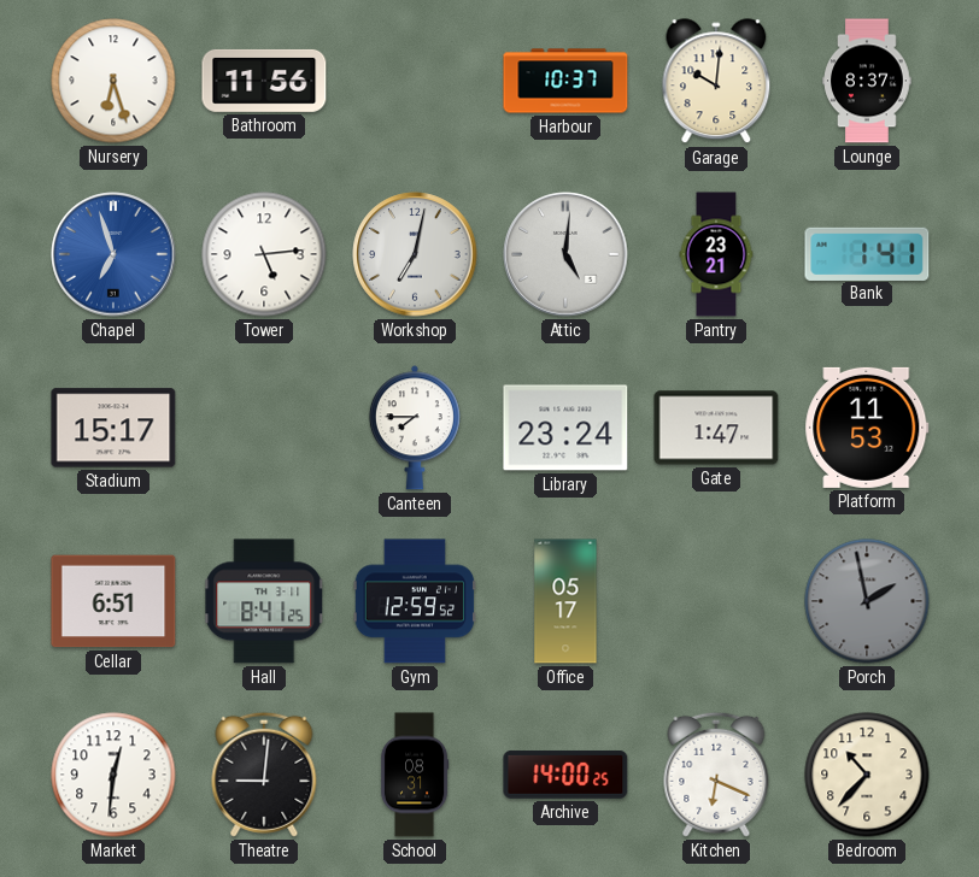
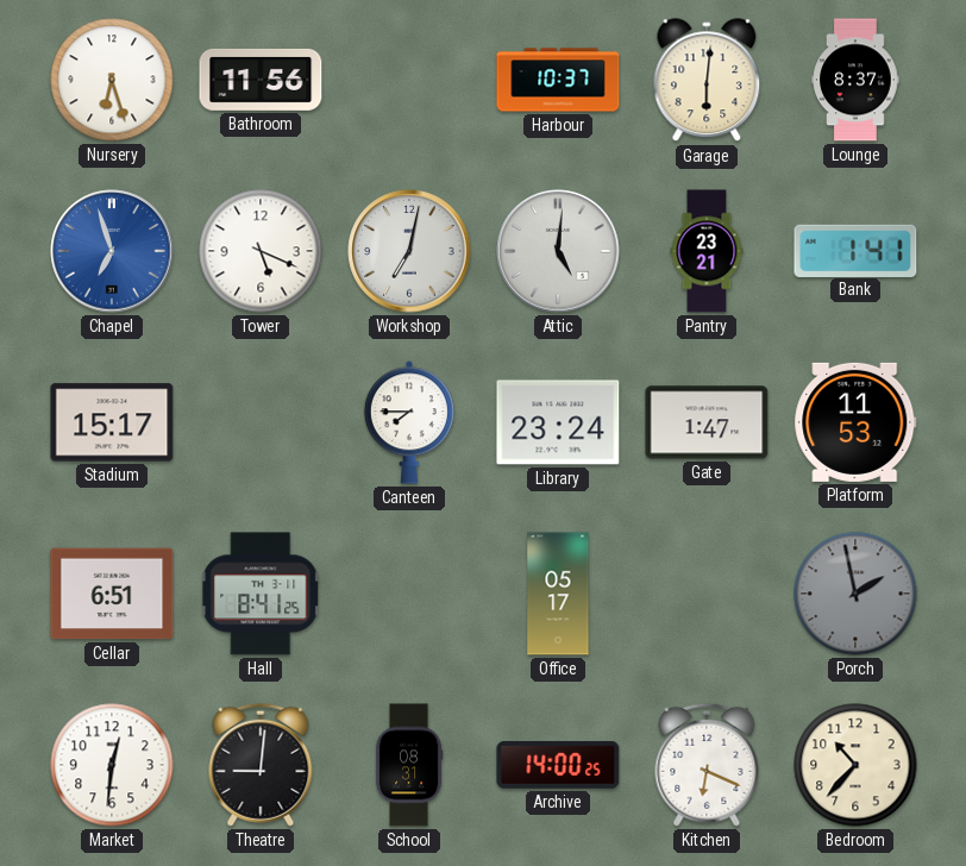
Garage: 10:01 -> 6:01 (707, 81)
Tower: 5:14 -> 5:19 (261, 251)
Gym: 12:59 -> none (414, 601)
